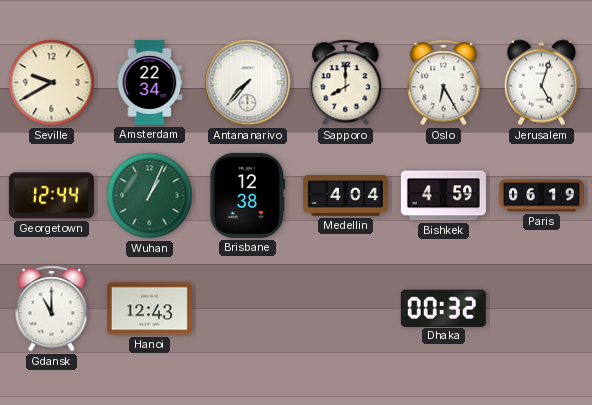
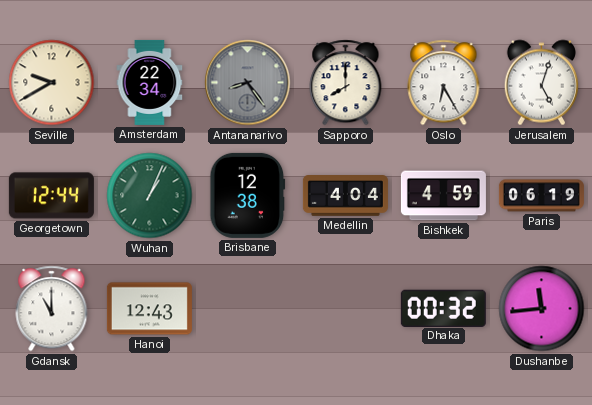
Antananarivo: 7:37 -> 8:24 (248, 83)
Antananarivo dial: white -> grey (248, 83)
Dushanbe: none -> 11:44 (542, 309)
